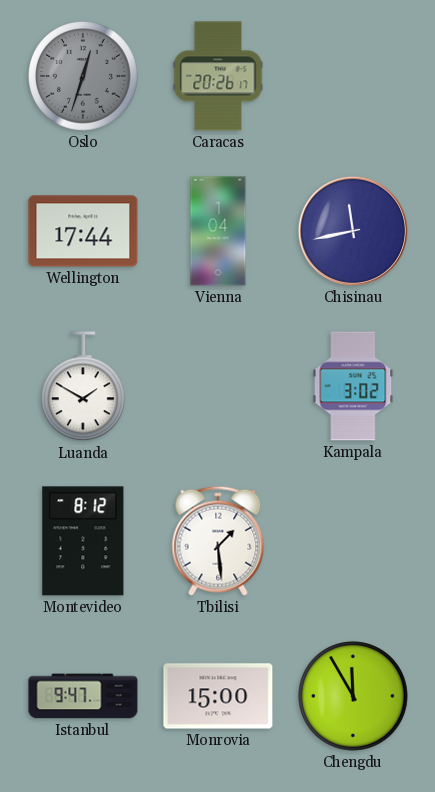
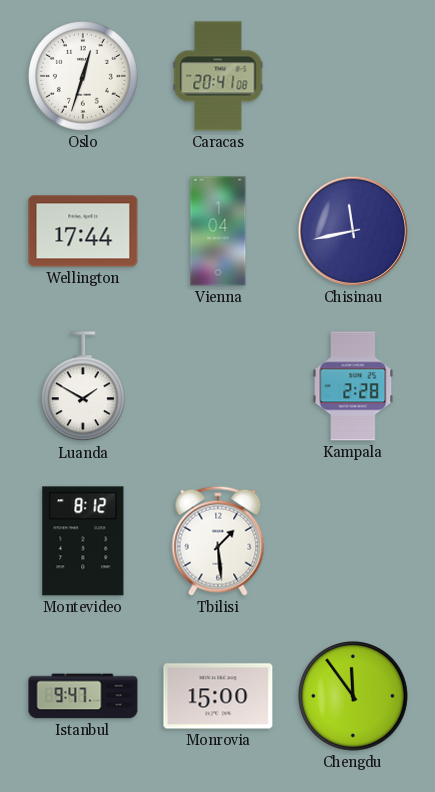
Oslo dial: grey -> white (84, 77)
Caracas: 20:26 -> 20:41 (218, 76)
Kampala: 3:02 -> 2:28 (353, 386)
Chengdu: 11:55 -> 11:54 (354, 697)
